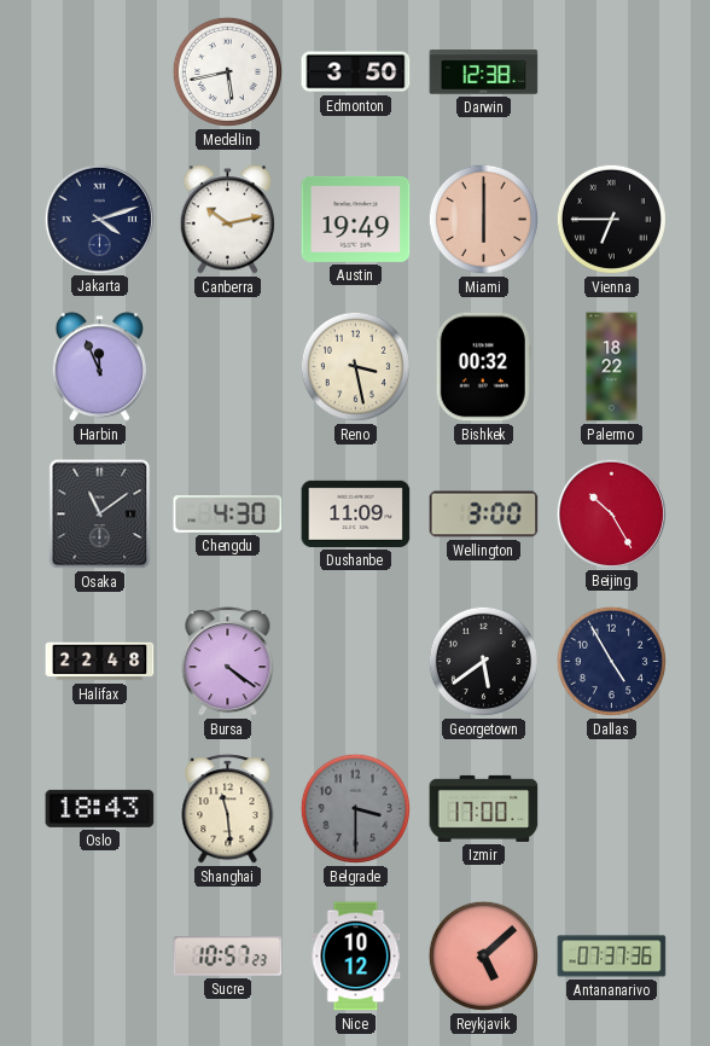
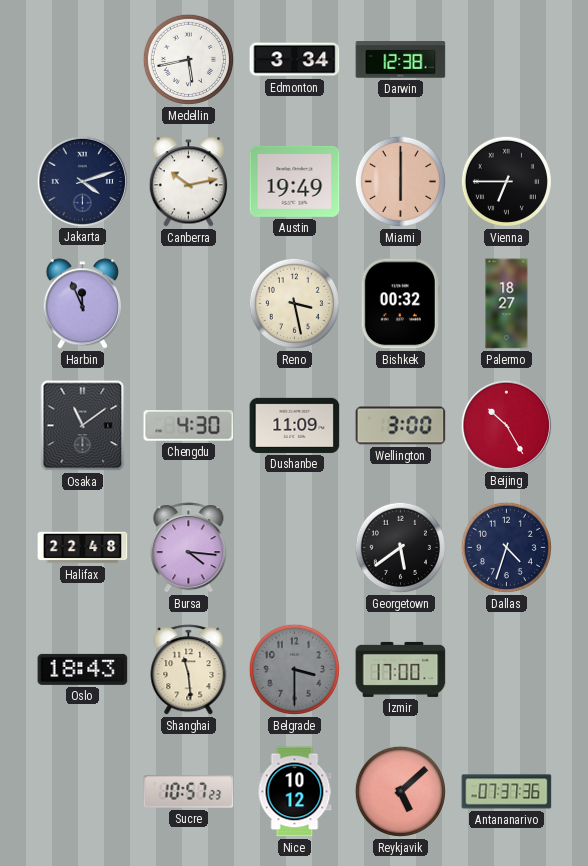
Edmonton: 3:50 -> 3:34 (295, 60)
Palermo: 18:22 -> 18:27 (507, 304)
Bursa: 4:21 -> 4:16 (189, 548)
Dallas: 4:55 -> 4:33 (506, 547)
